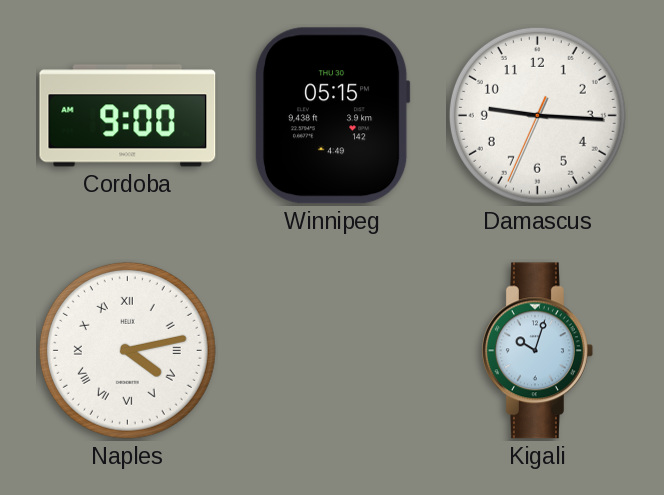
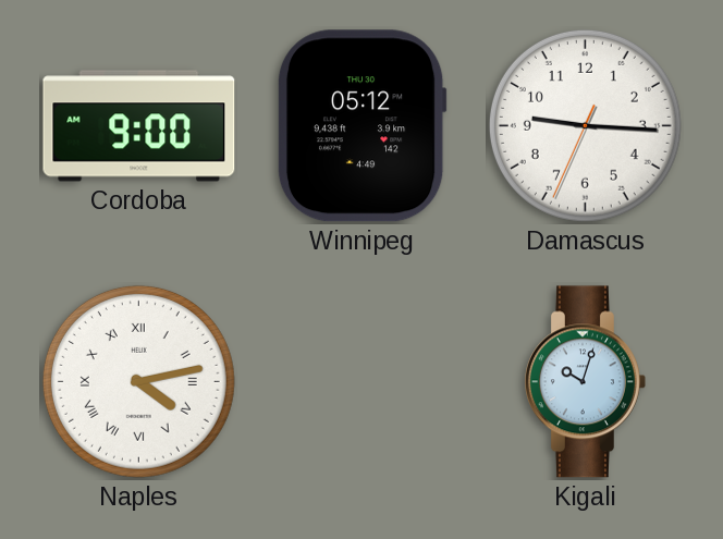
Winnipeg: 05:15 -> 05:12 (361, 126)
